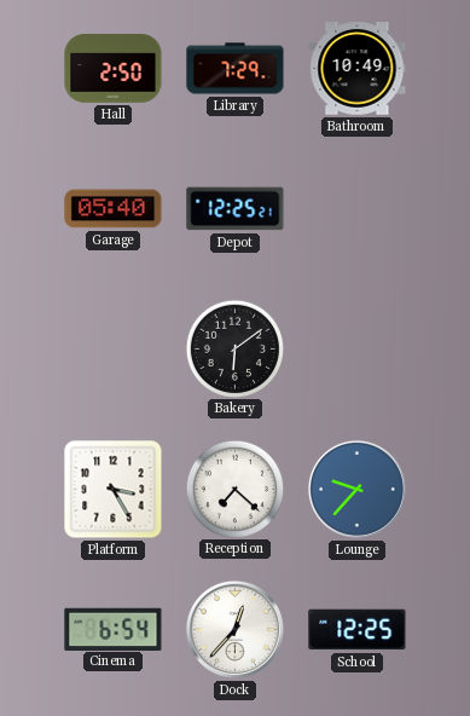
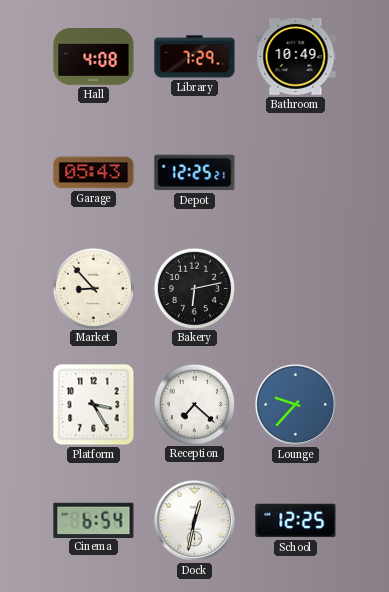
Hall: 2:50 -> 4:08 (94, 57)
Garage: 05:40 -> 05:43 (94, 173)
Market: none -> 8:53 (93, 288)
Bakery: 6:09 -> 6:13 (194, 288)
Dock: 12:37 -> 12:32 (194, 520)
